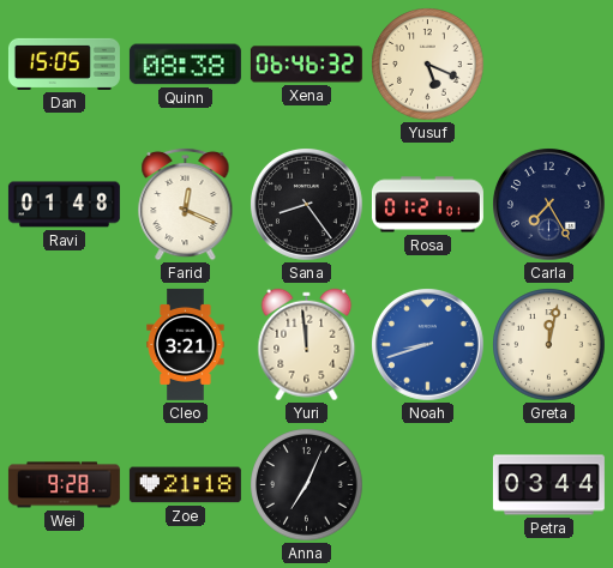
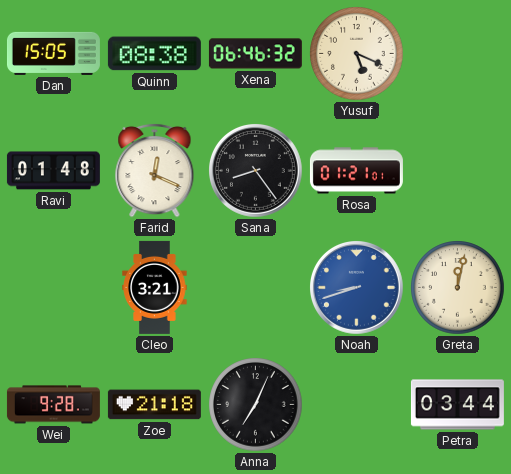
Carla: 7:25 -> none (549, 205)
Yuri: 11:59 -> none (307, 345)
